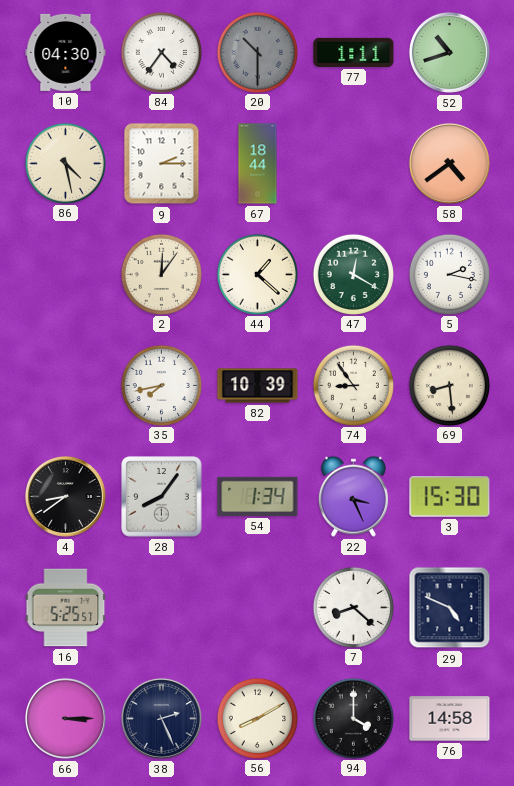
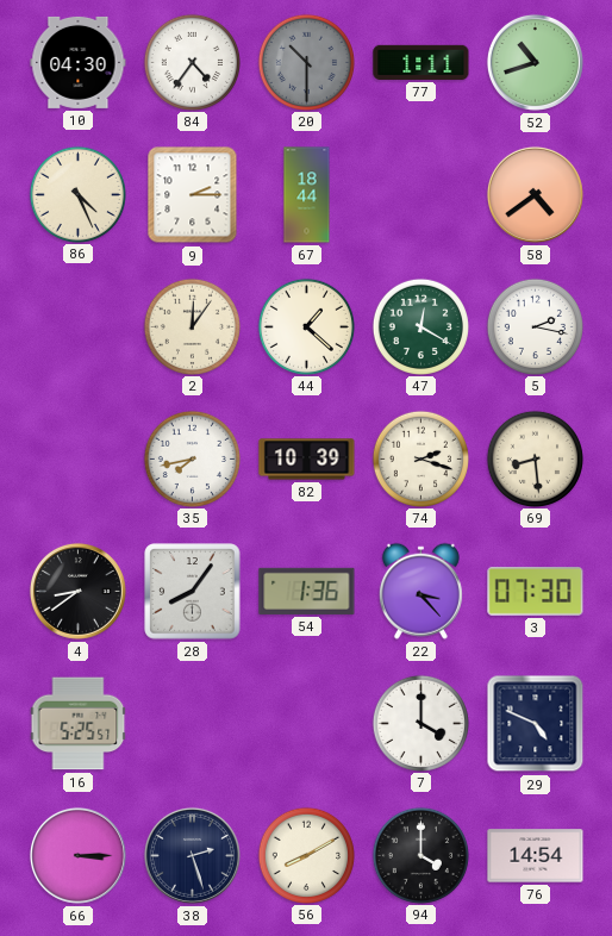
86: 4:28 -> 4:26 (77, 194)
74: 8:54 -> 2:18 (420, 458)
54: 1:34 -> 1:36 (307, 591)
22: 3:26 -> 3:23 (420, 591)
3: 15:30 -> 07:30 (536, 592)
7: 8:22 -> 4:00 (420, 723)
38: 2:26 -> 2:27 (192, 855)
76: 14:58 -> 14:54 (536, 856)
